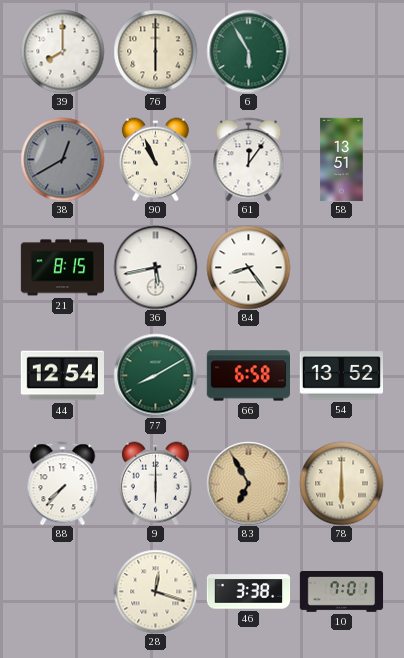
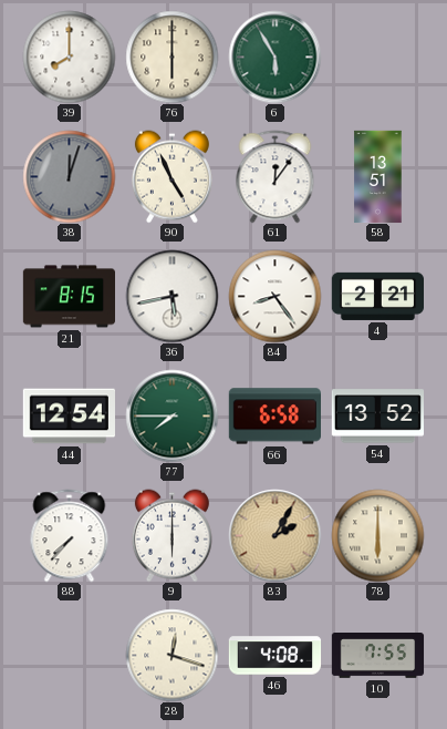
38: 12:40 -> 12:03 (69, 176)
90: 10:56 -> 4:56 (171, 176)
4: none -> 2:21 (377, 296)
77: 8:10 -> 7:45 (171, 415)
83: 6:55 -> 2:05 (274, 535)
46: 3:38 -> 4:08 (274, 656)
10: 7:01 -> 7:55 (377, 656)
